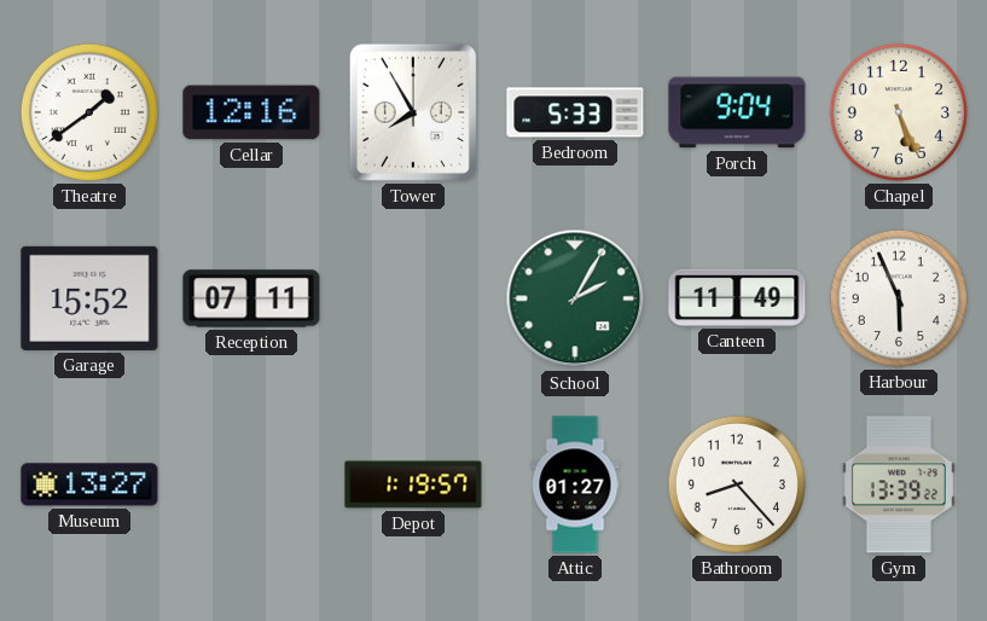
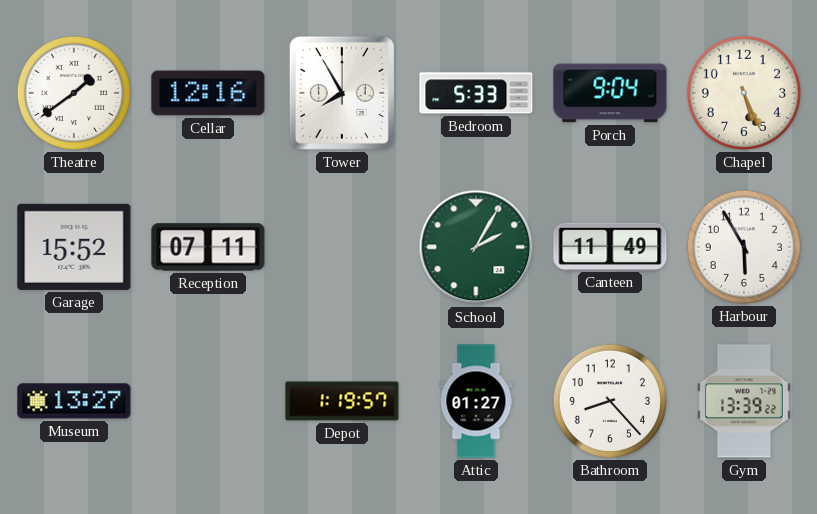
Harbour: 5:56 -> 5:55 (744, 247)
